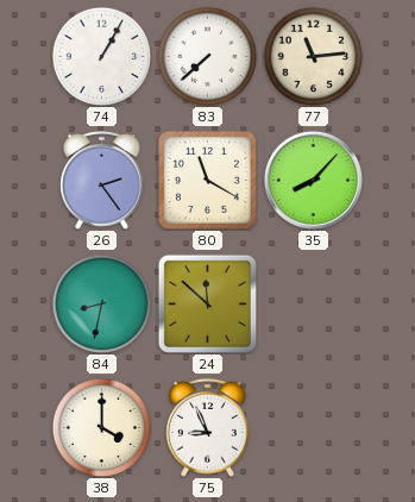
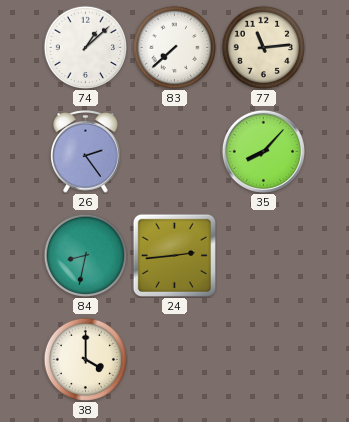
74: 1:05 -> 1:08 (85, 47)
80: 11:20 -> none (207, 180)
24: 11:52 -> 2:44 (174, 255)
75: 8:56 -> none (208, 428)
